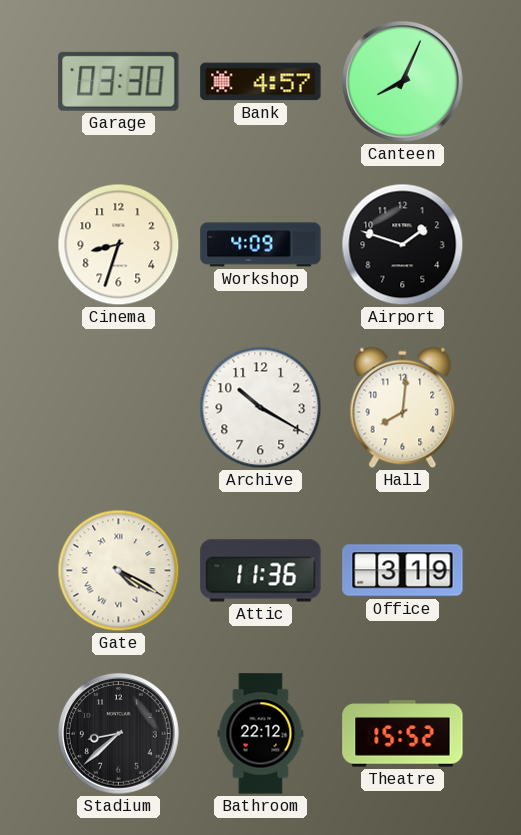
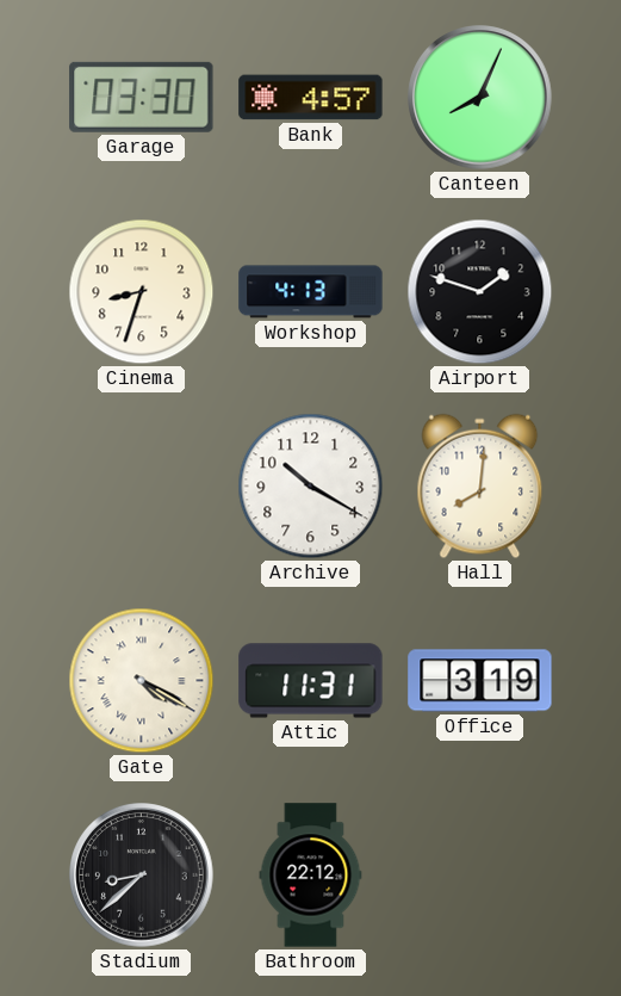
Workshop: 4:09 -> 4:13 (311, 292)
Attic: 11:36 -> 11:31 (311, 681)
Theatre: 15:52 -> none (403, 734)
